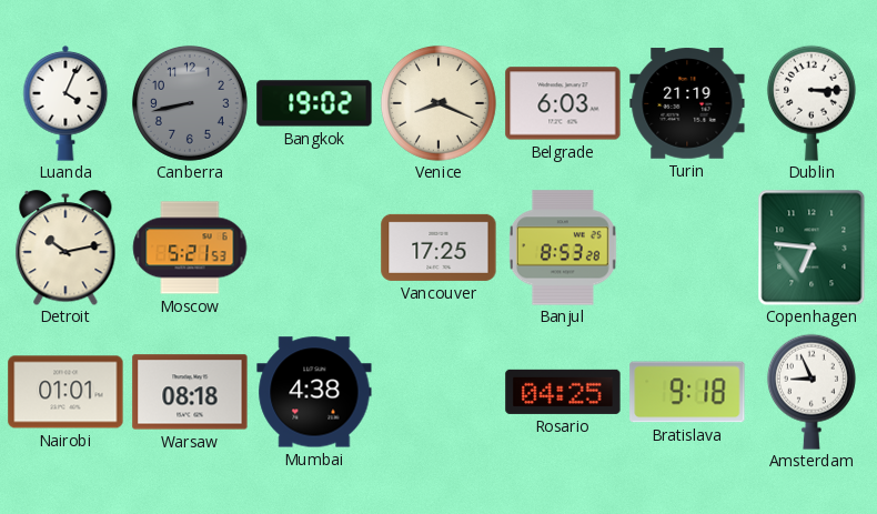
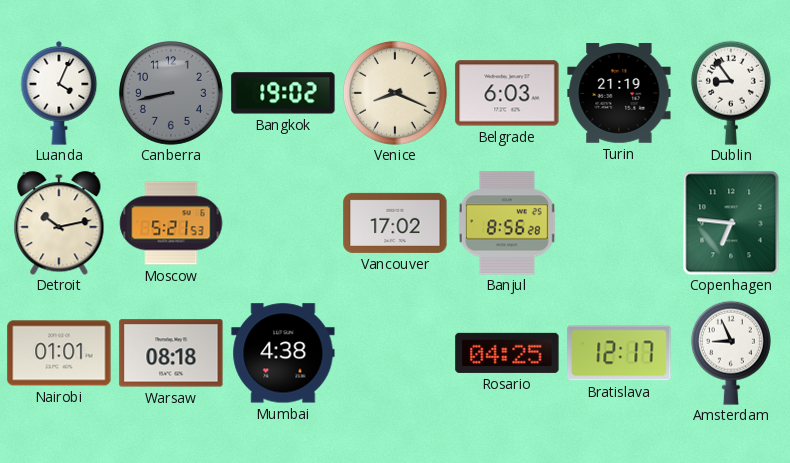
Dublin: 3:15 -> 8:54 (731, 93)
Vancouver: 17:25 -> 17:02 (395, 223)
Banjul: 8:53 -> 8:56 (507, 223)
Bratislava: 9:18 -> 12:17 (619, 353)
